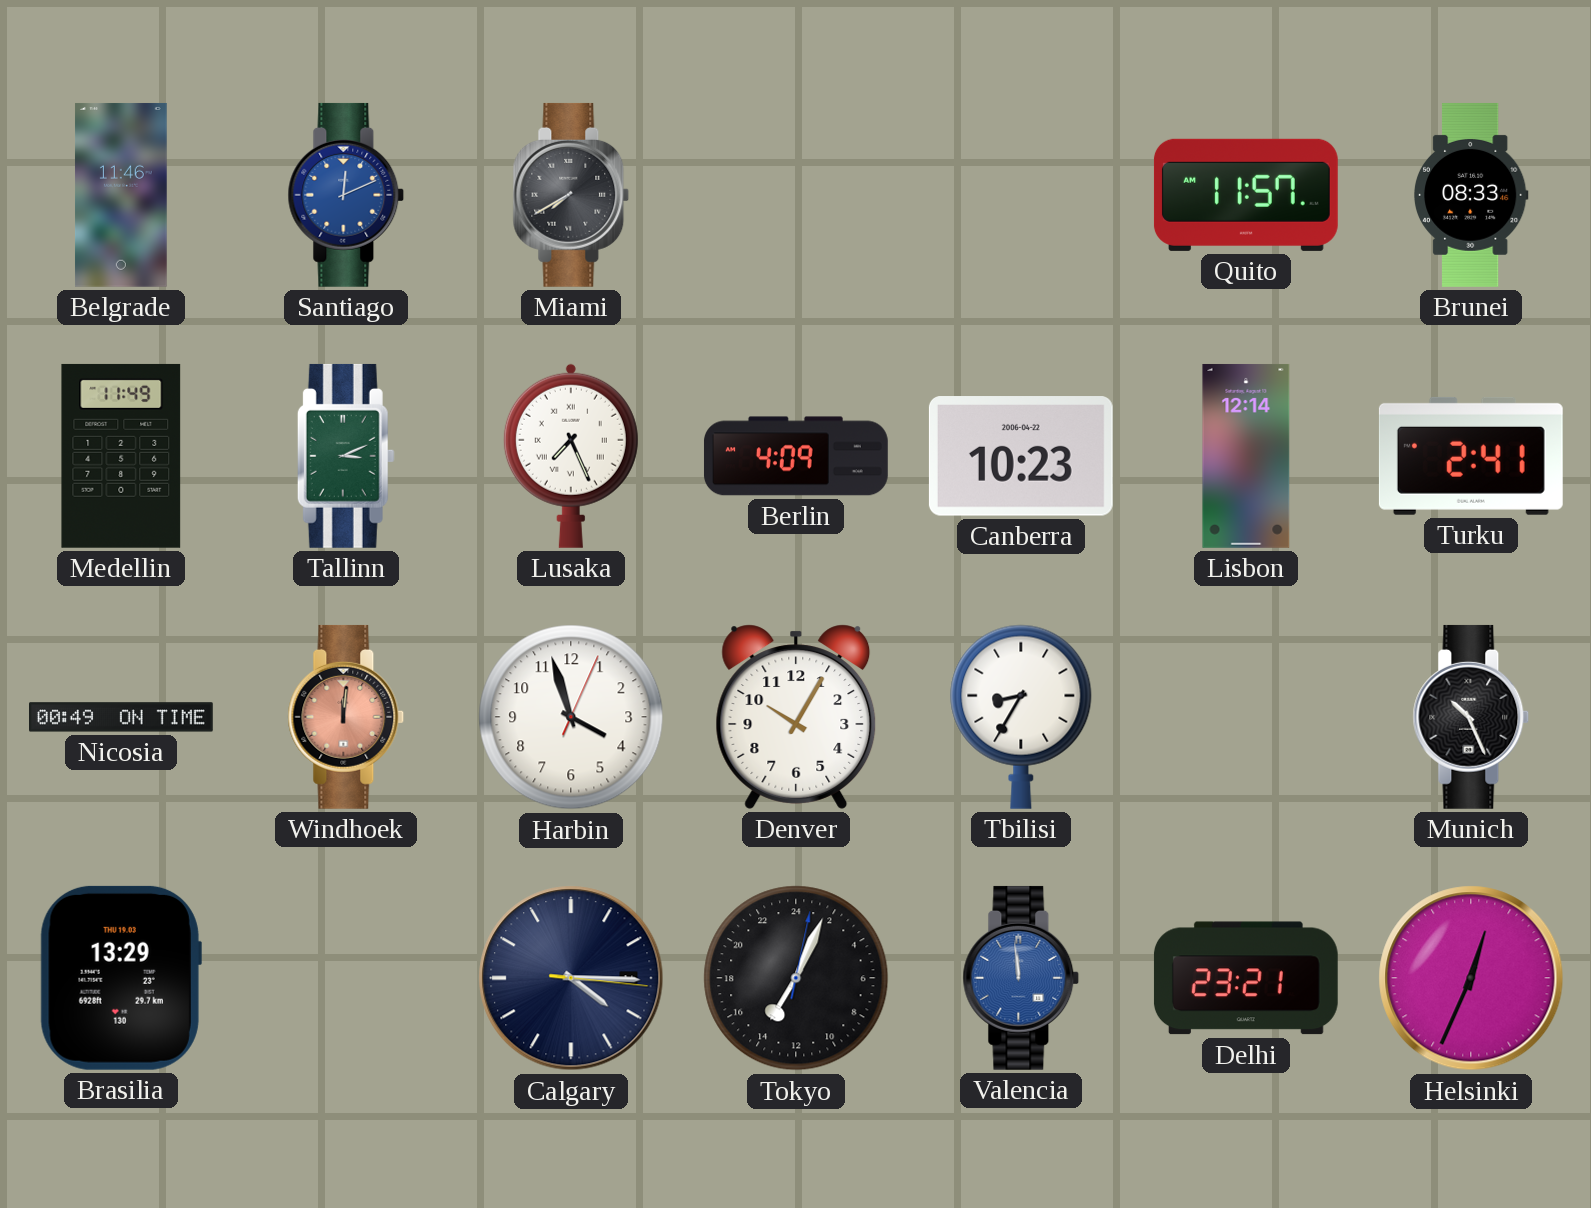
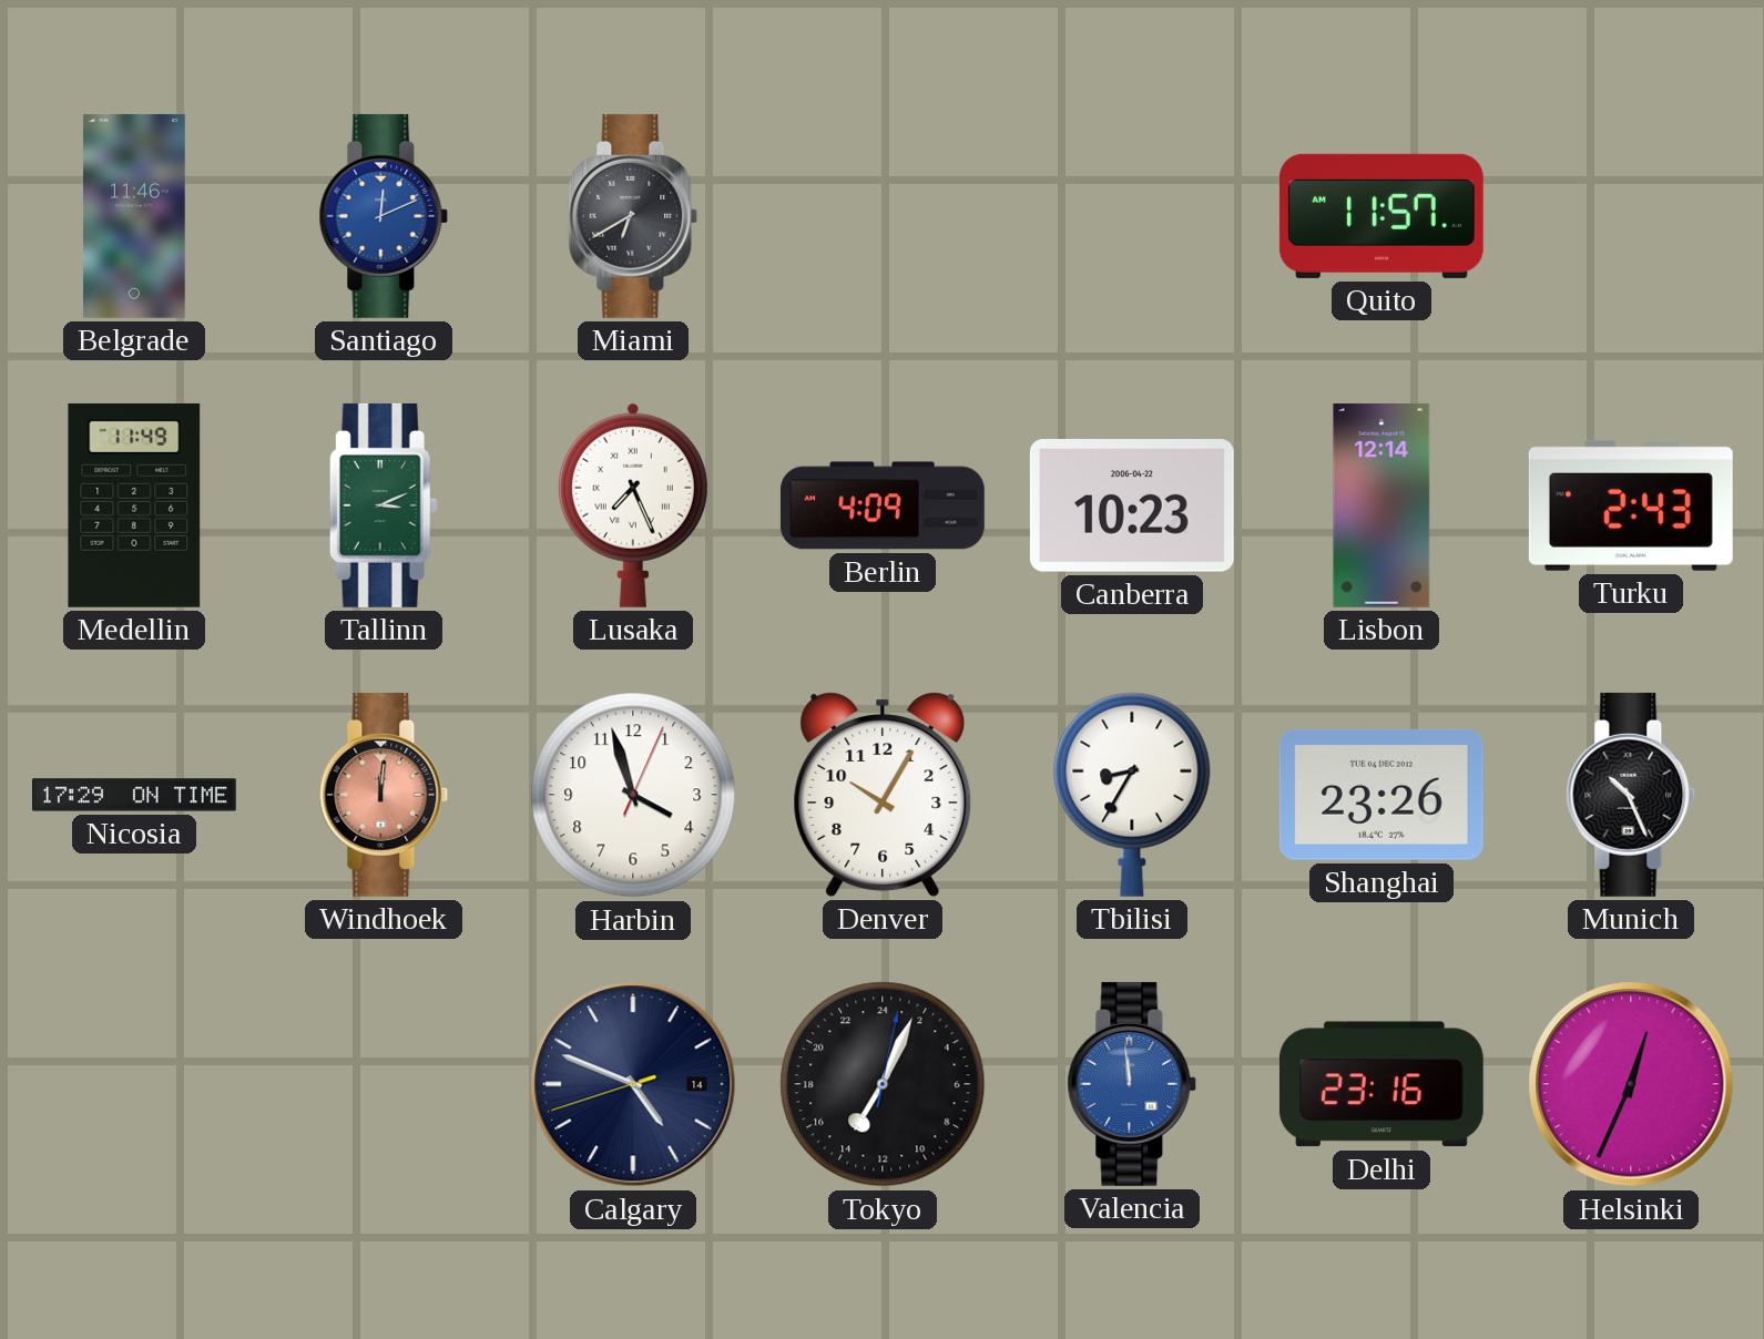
Miami: 7:40 -> 6:40 (633, 216)
Brunei: 08:33 -> none (1471, 195)
Turku: 2:41 -> 2:43 (1631, 505)
Nicosia: 00:49 -> 17:29 (135, 795)
Shanghai: none -> 23:26 (1381, 795)
Brasilia: 13:29 -> none (121, 978)
Calgary: 4:15 -> 4:48 (633, 1084)
Delhi: 23:21 -> 23:16 (1381, 1084)
